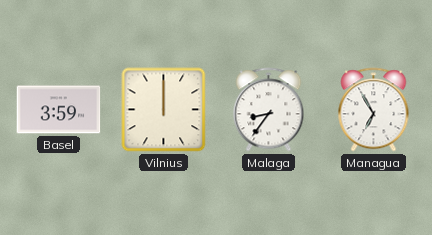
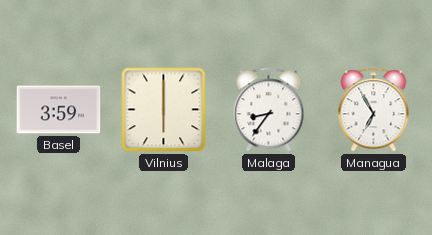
Vilnius: 12:00 -> 6:00 (164, 110)
